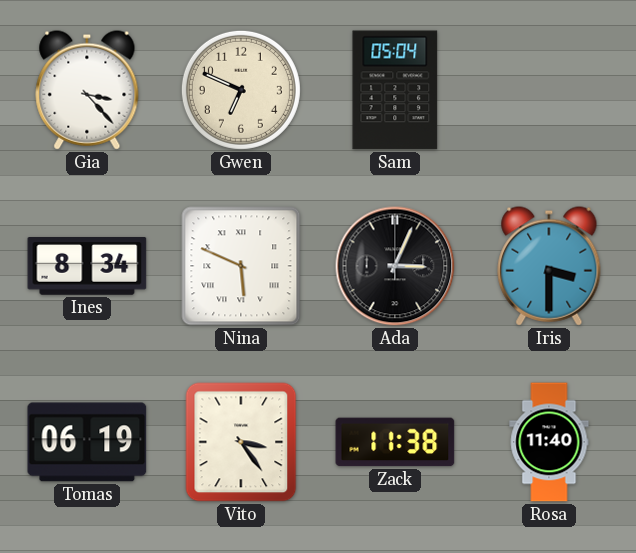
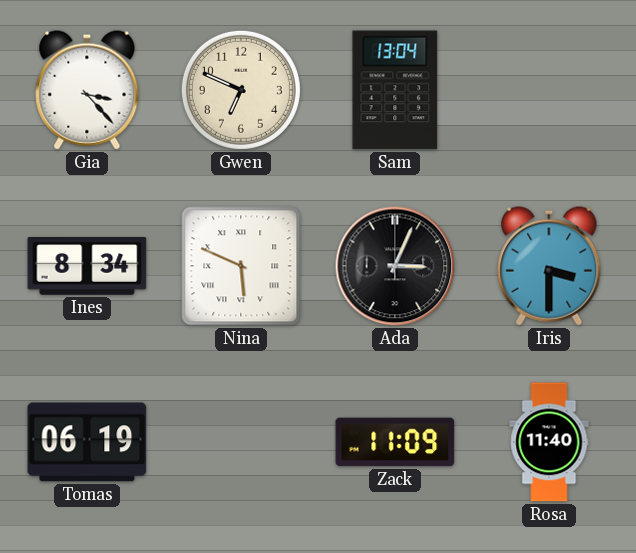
Sam: 05:04 -> 13:04 (395, 90)
Vito: 3:24 -> none (241, 442)
Zack: 11:38 -> 11:09 (395, 442)
